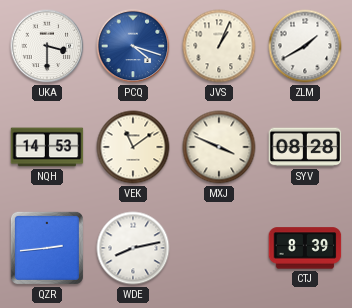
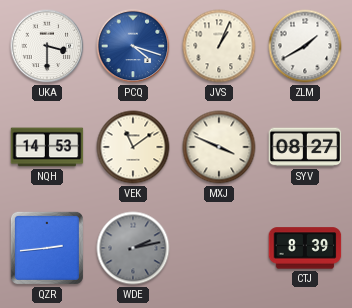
SYV: 08:28 -> 08:27 (305, 147)
WDE: 8:13 -> 2:13 (133, 248)
WDE dial: white -> grey (133, 248)
